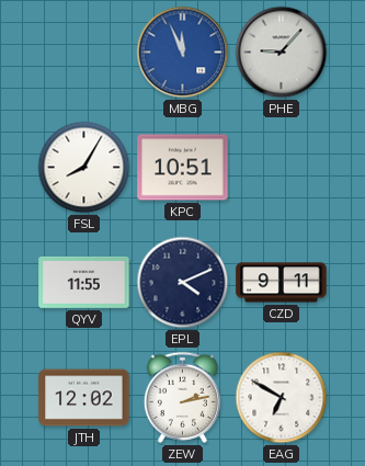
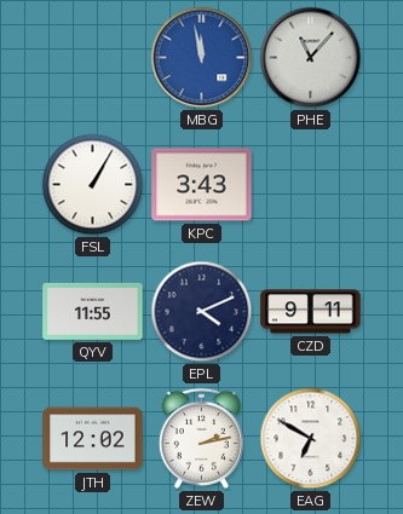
MBG: 11:56 -> 11:58 (202, 58)
PHE: 9:07 -> 11:07 (311, 58)
FSL: 8:05 -> 1:05 (93, 185)
KPC: 10:51 -> 3:43 (202, 185)
